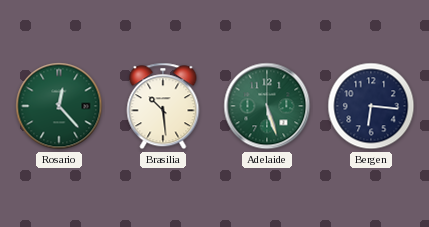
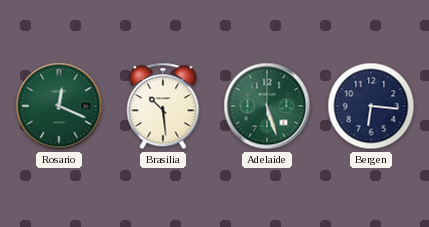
Rosario: 12:23 -> 12:19 (59, 106)
